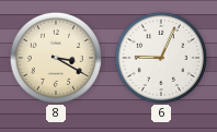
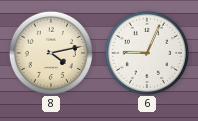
8: 3:20 -> 4:13 (50, 52)
